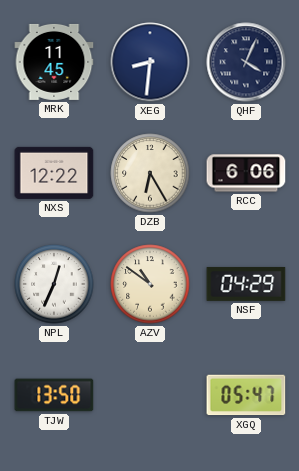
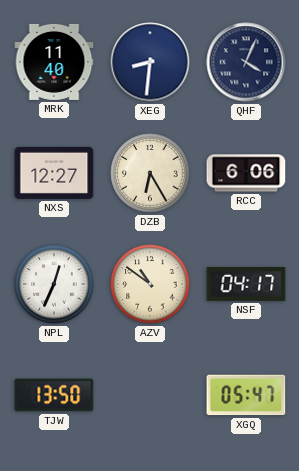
MRK: 11:45 -> 11:40 (54, 62)
NXS: 12:22 -> 12:27 (54, 173)
NSF: 04:29 -> 04:17 (246, 284)
